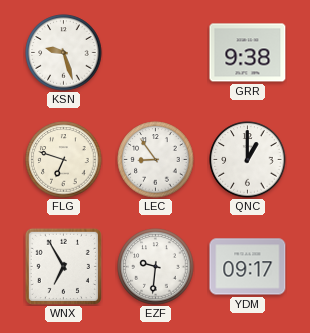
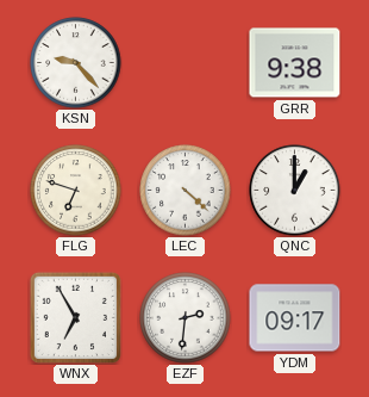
KSN: 9:27 -> 9:23 (76, 63)
LEC: 8:54 -> 4:22 (186, 191)
EZF: 9:31 -> 2:31 (186, 318)
